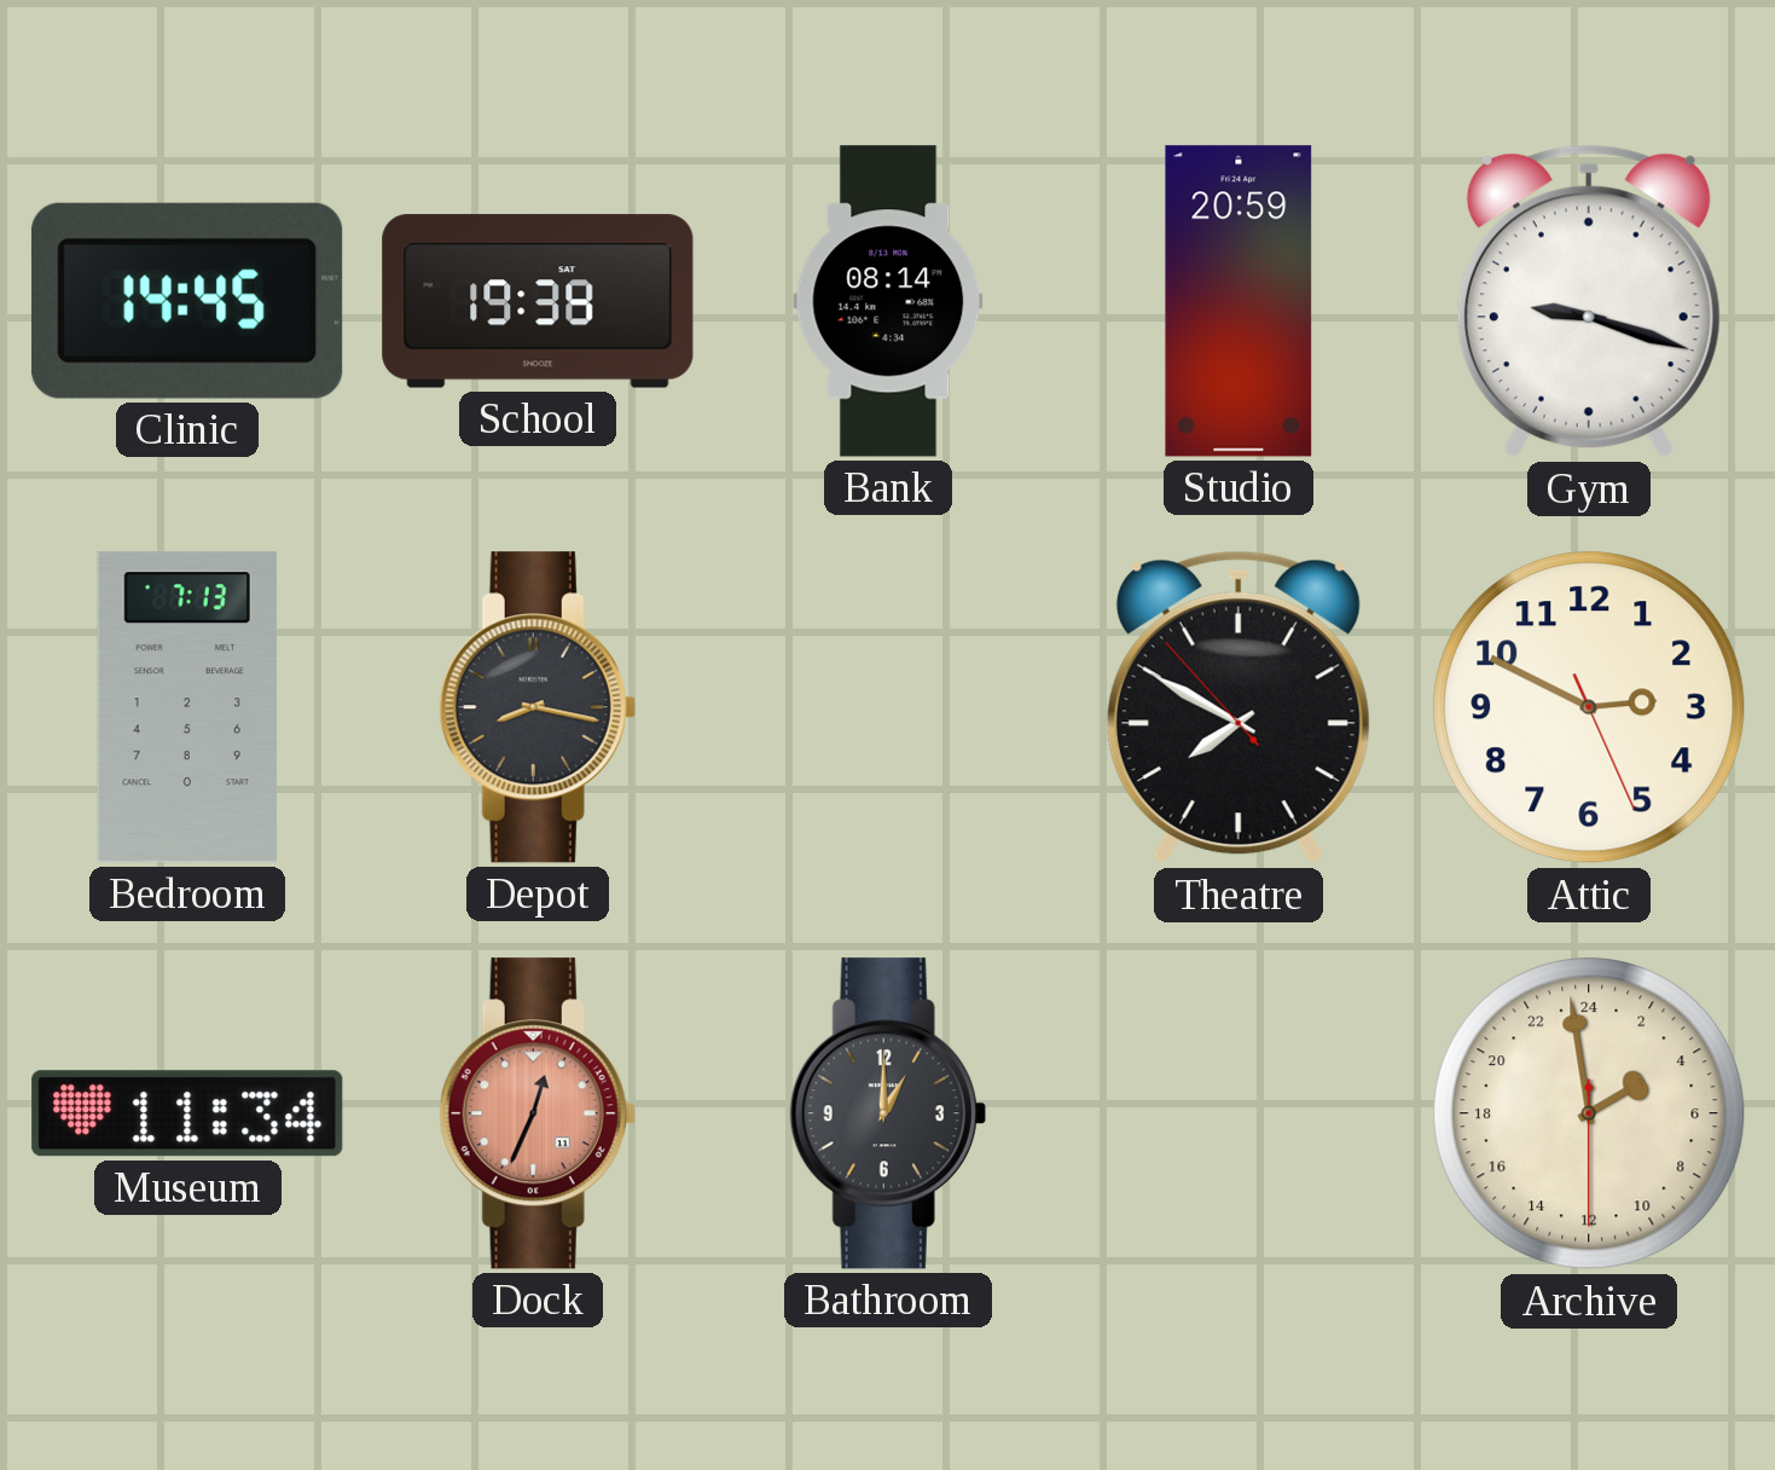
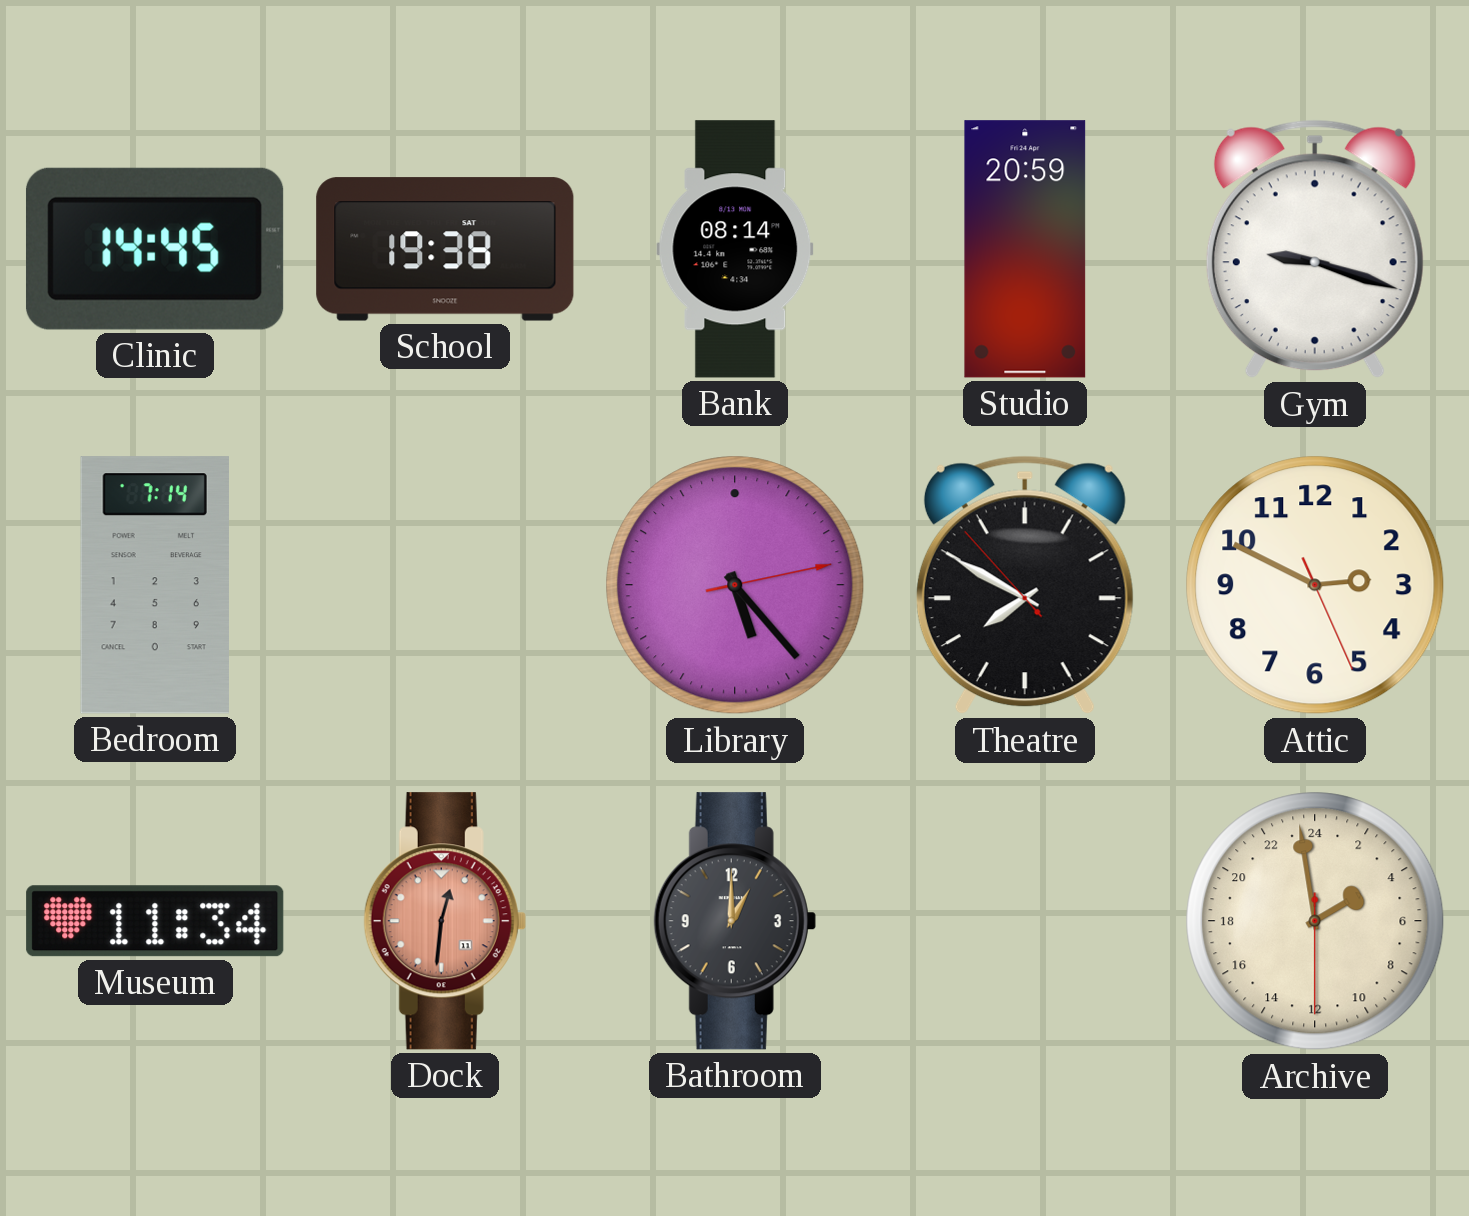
Bedroom: 7:13 -> 7:14 (155, 585)
Depot: 8:17 -> none (538, 707)
Library: none -> 5:23 (735, 585)
Dock: 12:34 -> 12:31 (445, 921)
